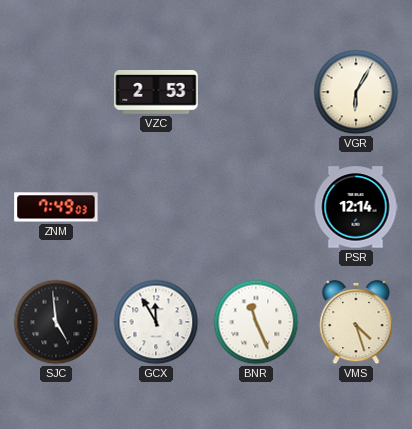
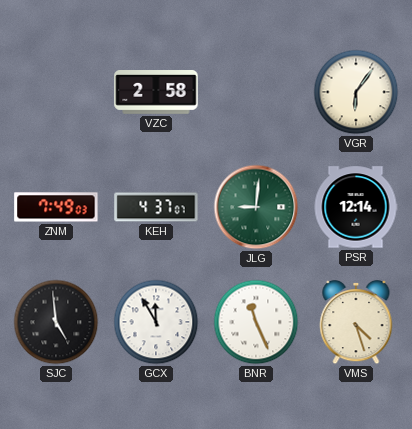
VZC: 2:53 -> 2:58 (156, 93)
VGR: 6:05 -> 6:06 (356, 92)
KEH: none -> 4:37 (156, 207)
JLG: none -> 9:01 (256, 207)
